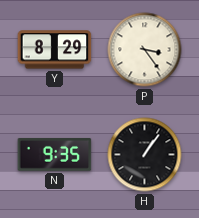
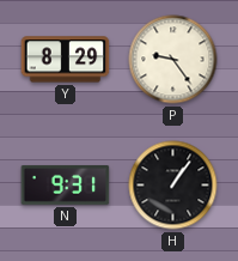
P: 3:24 -> 9:24 (173, 60)
N: 9:35 -> 9:31 (66, 186)
